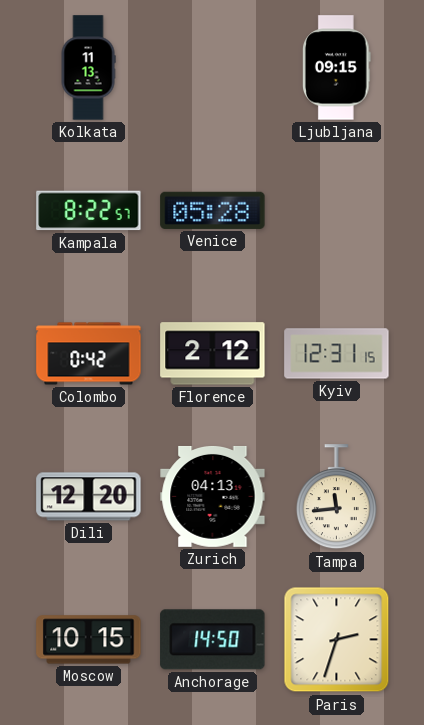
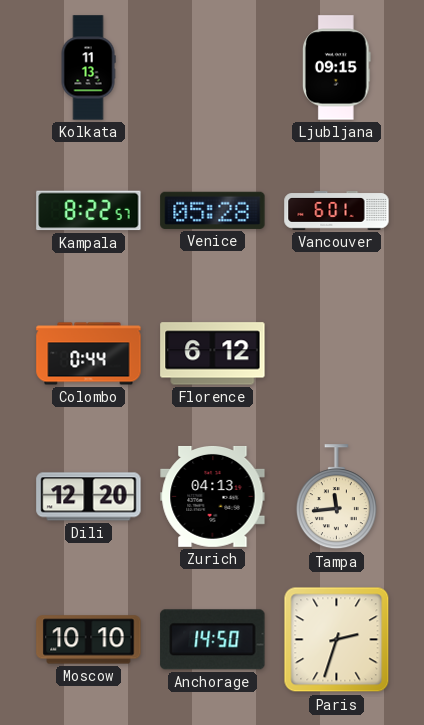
Vancouver: none -> 6:01 (337, 211)
Colombo: 0:42 -> 0:44 (89, 354)
Florence: 2:12 -> 6:12 (213, 354)
Kyiv: 12:31 -> none (337, 354)
Moscow: 10:15 -> 10:10 (89, 640)
